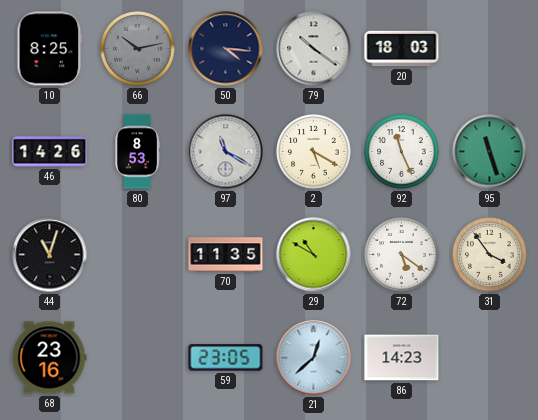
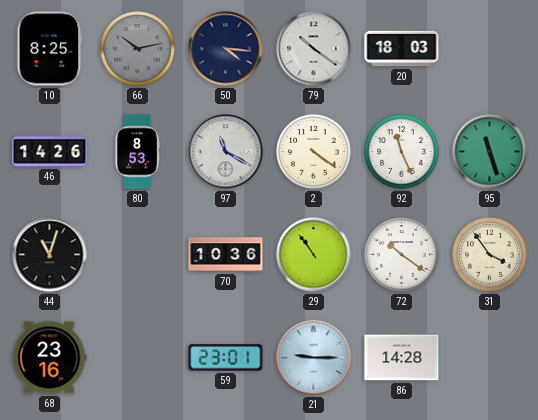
2: 5:20 -> 4:21 (314, 152)
70: 11:35 -> 10:36 (226, 255)
29: 10:50 -> 10:54 (314, 255)
72: 5:21 -> 10:21 (402, 255)
59: 23:05 -> 23:01 (226, 358)
21: 12:38 -> 9:15 (314, 358)
86: 14:23 -> 14:28 (402, 358)
